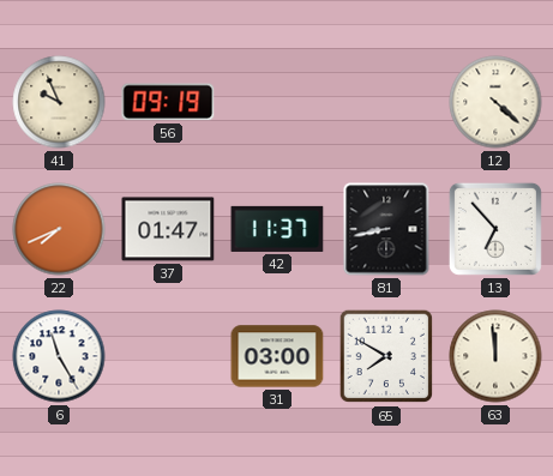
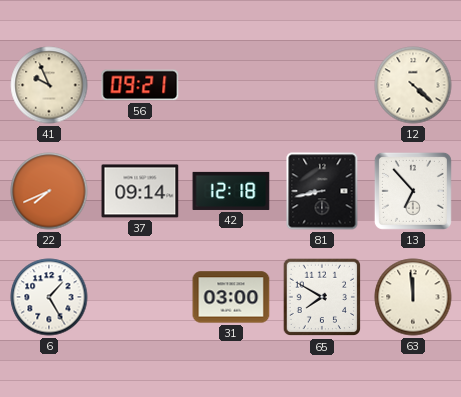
56: 09:19 -> 09:21 (140, 85)
37: 01:47 -> 09:14 (140, 191)
42: 11:37 -> 12:18 (231, 191)
6: 11:25 -> 1:25 (49, 297)
